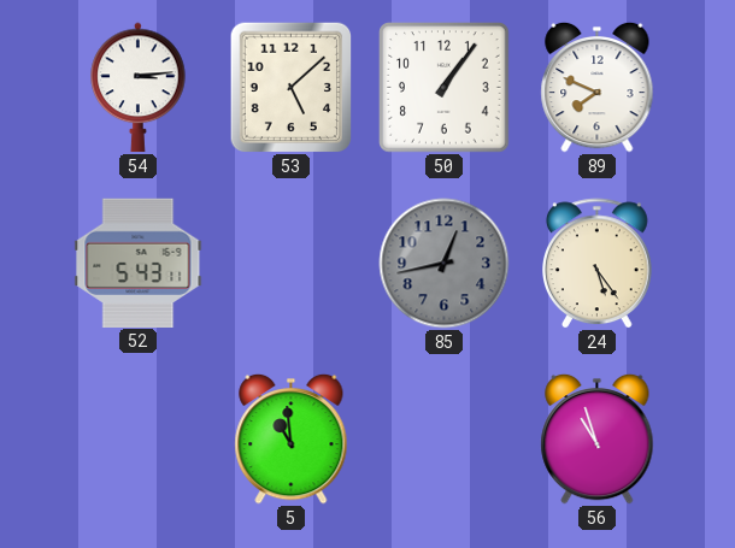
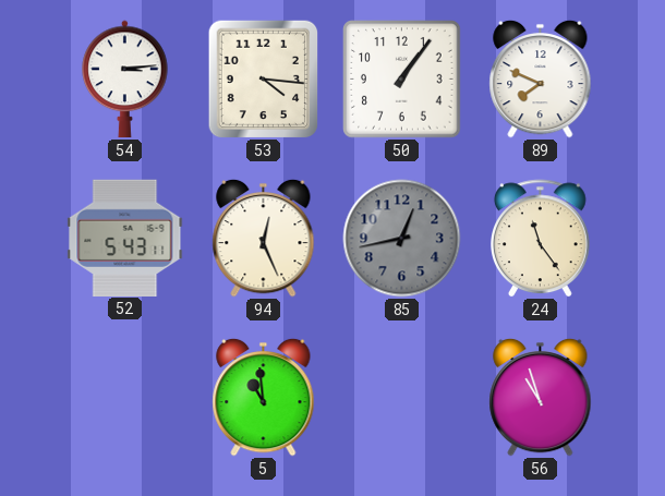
53: 5:08 -> 4:16 (264, 80)
94: none -> 12:26 (264, 238)
24: 5:24 -> 11:24 (541, 239)
